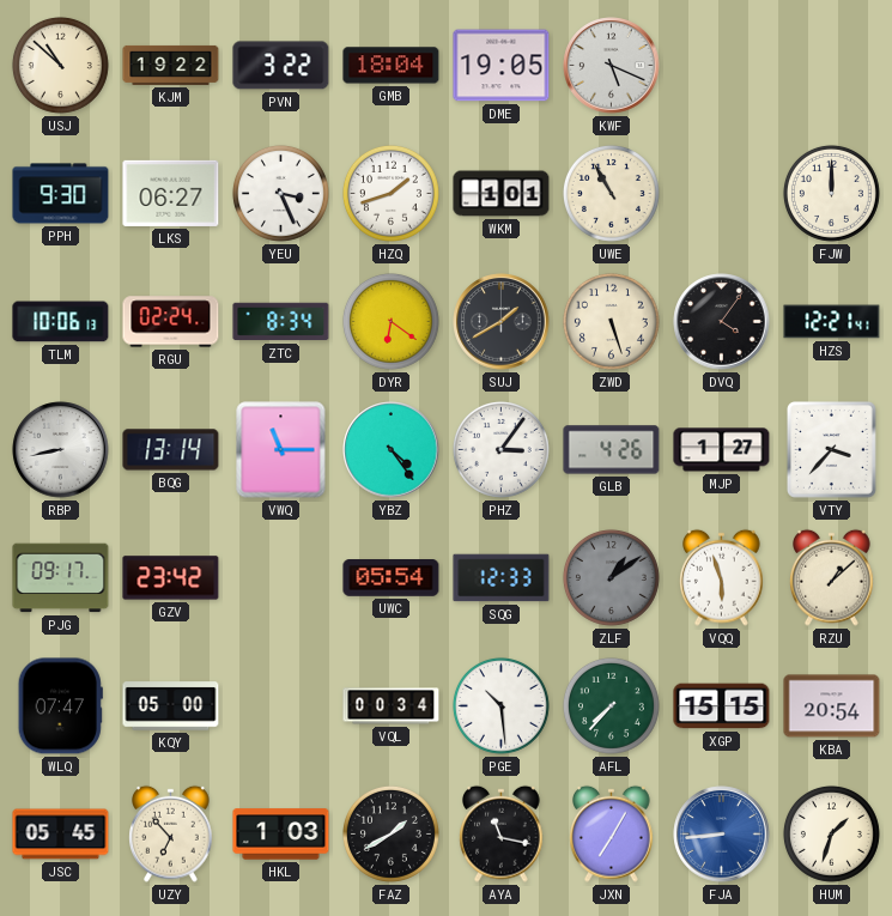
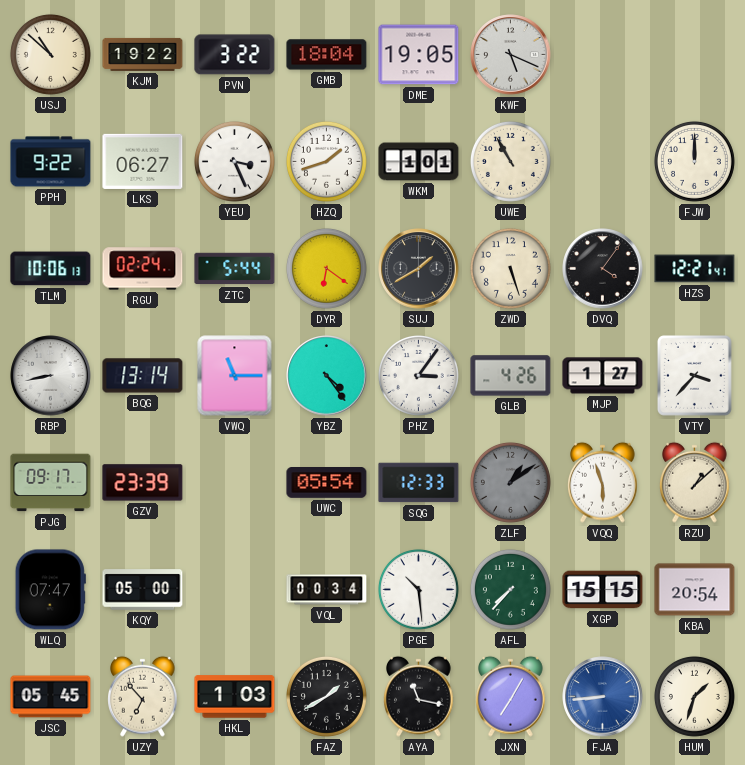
PPH: 9:30 -> 9:22 (51, 162)
ZTC: 8:34 -> 5:44 (235, 269)
GZV: 23:42 -> 23:39 (143, 483)
